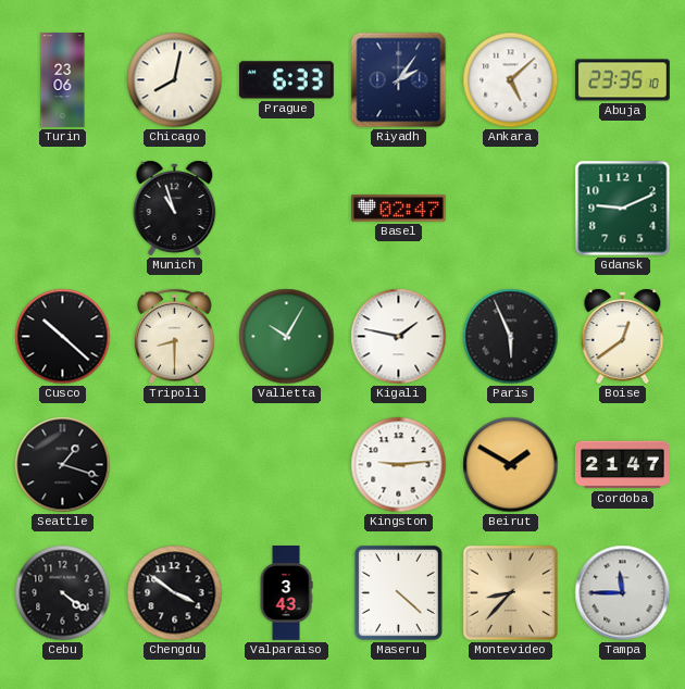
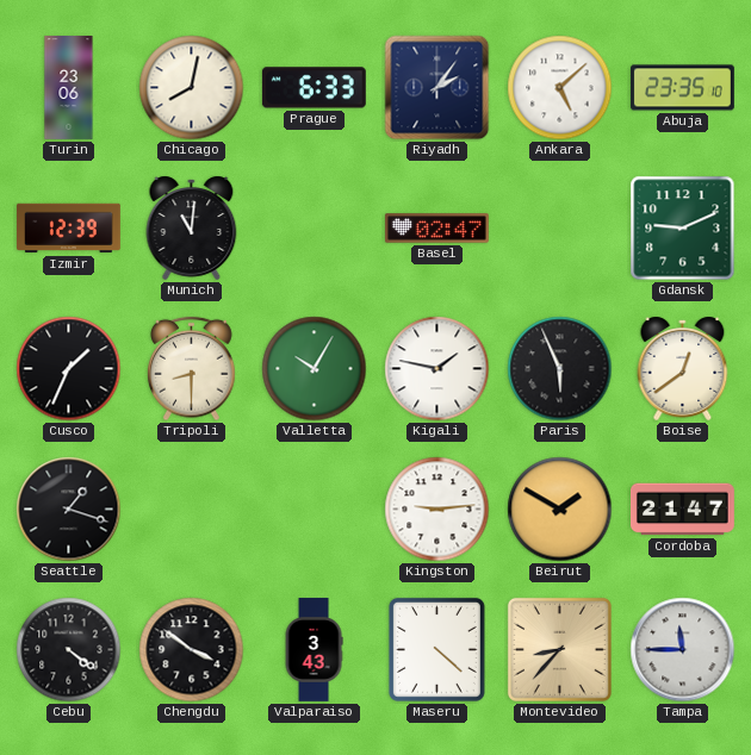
Izmir: none -> 12:39 (69, 229)
Munich: 10:57 -> 11:01 (192, 227)
Cusco: 10:22 -> 1:34 (69, 369)
